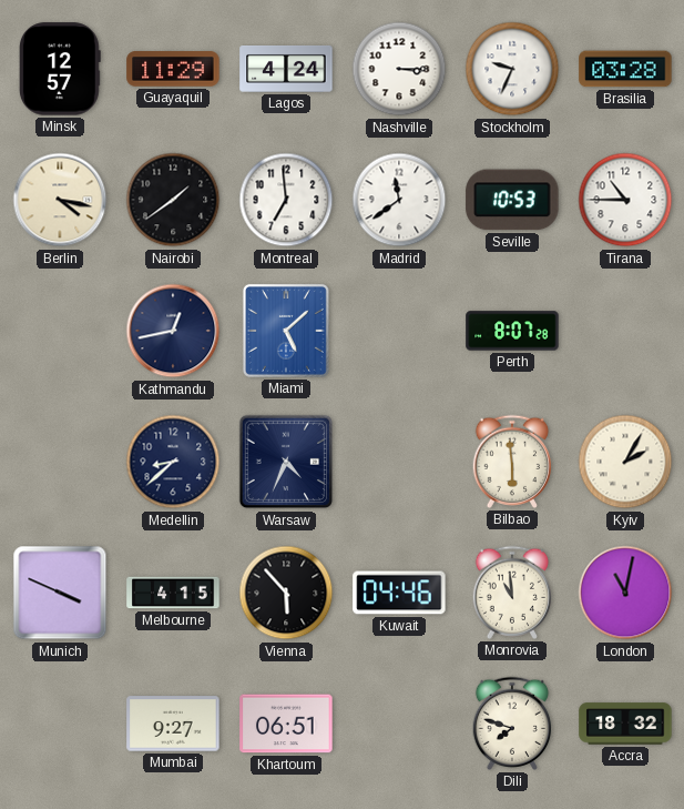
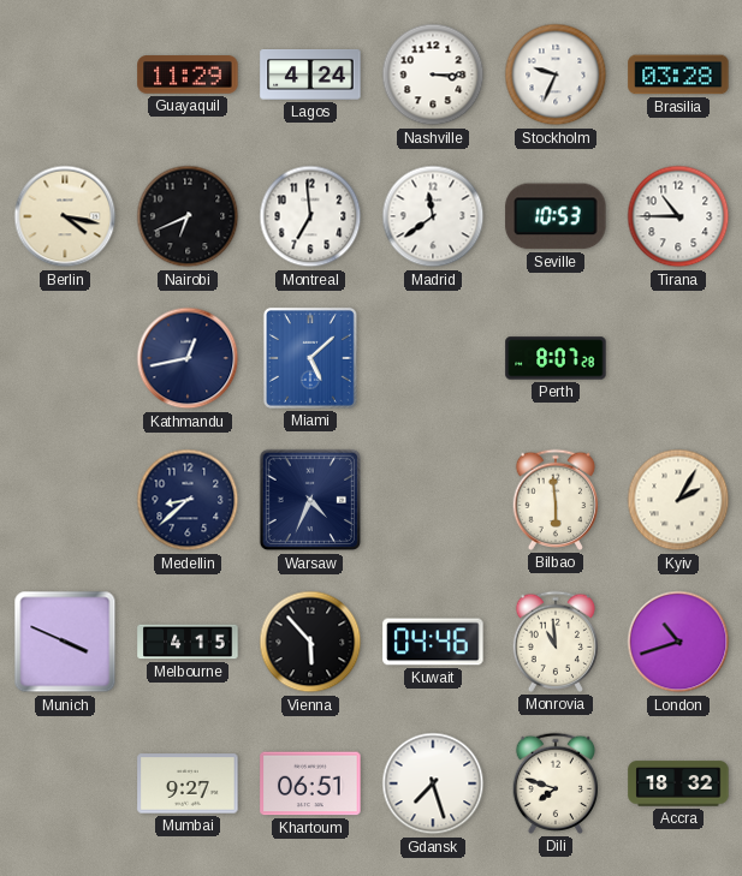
Minsk: 12:57 -> none (60, 69)
Nairobi: 1:39 -> 6:41 (188, 216)
London: 11:02 -> 10:42 (678, 642)
Gdansk: none -> 7:27 (433, 783)
